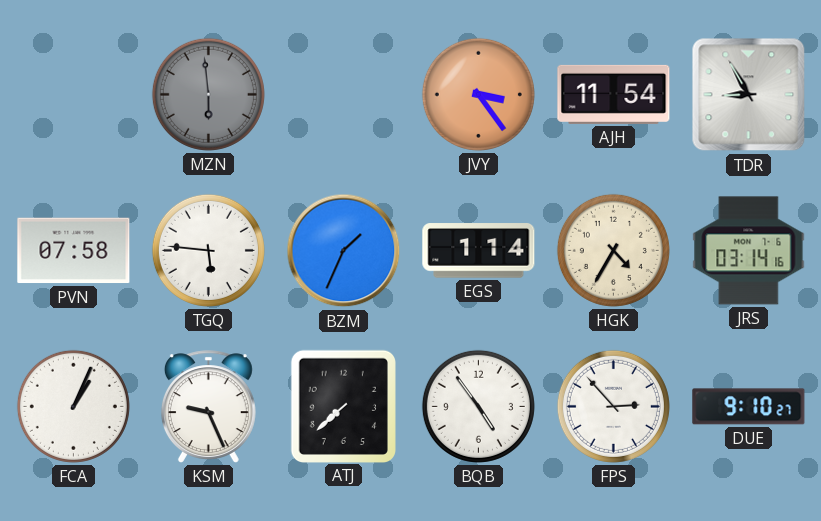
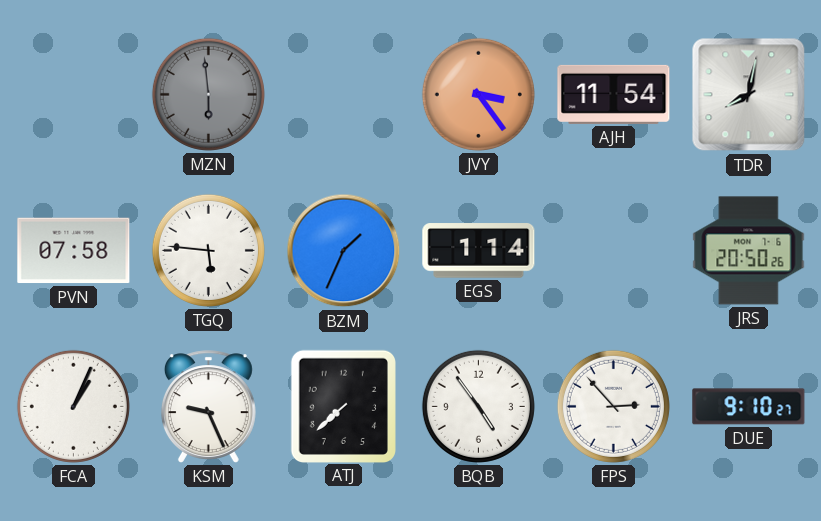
TDR: 8:55 -> 8:02 (749, 95)
HGK: 4:35 -> none (613, 250)
JRS: 03:14 -> 20:50 (749, 251)
